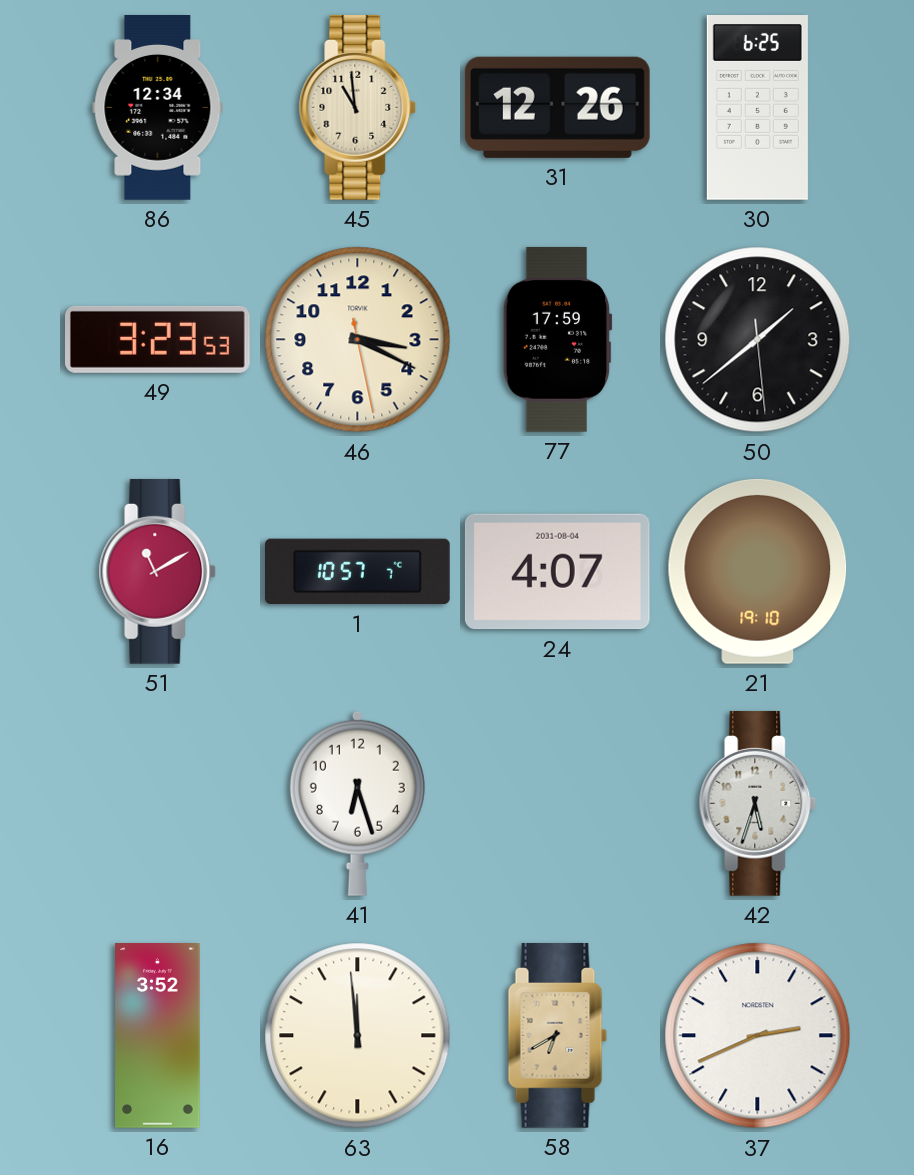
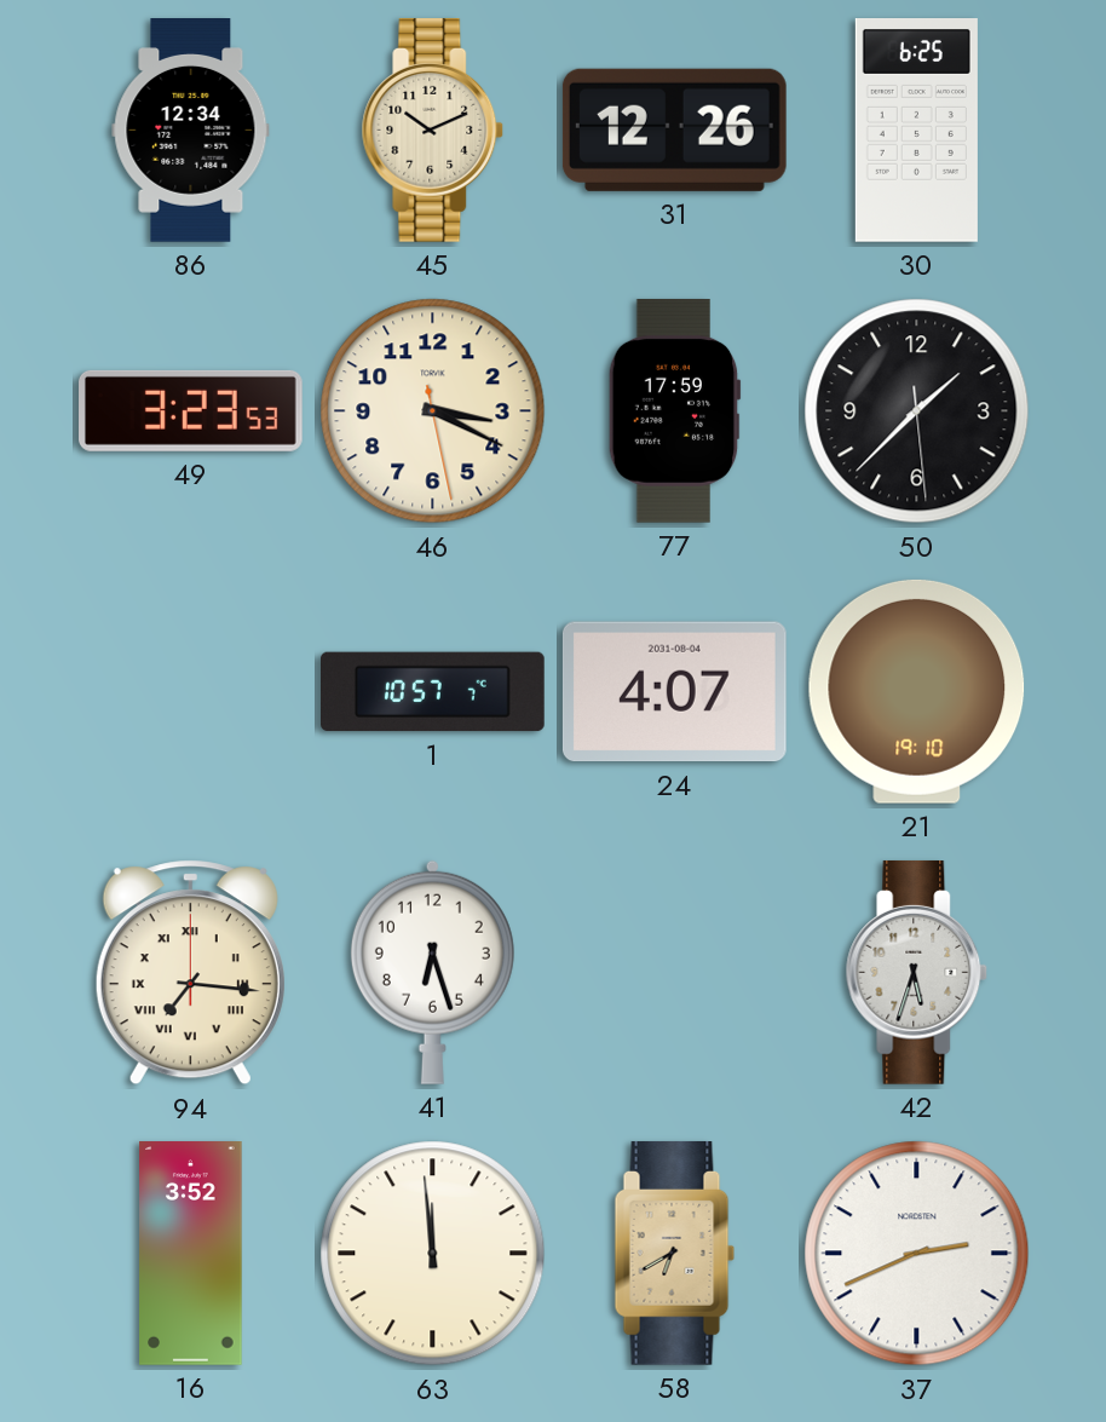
45: 10:59 -> 10:11 (433, 129)
50: 1:38 -> 1:37 (917, 411)
51: 11:10 -> none (158, 571)
94: none -> 7:16 (190, 973)
